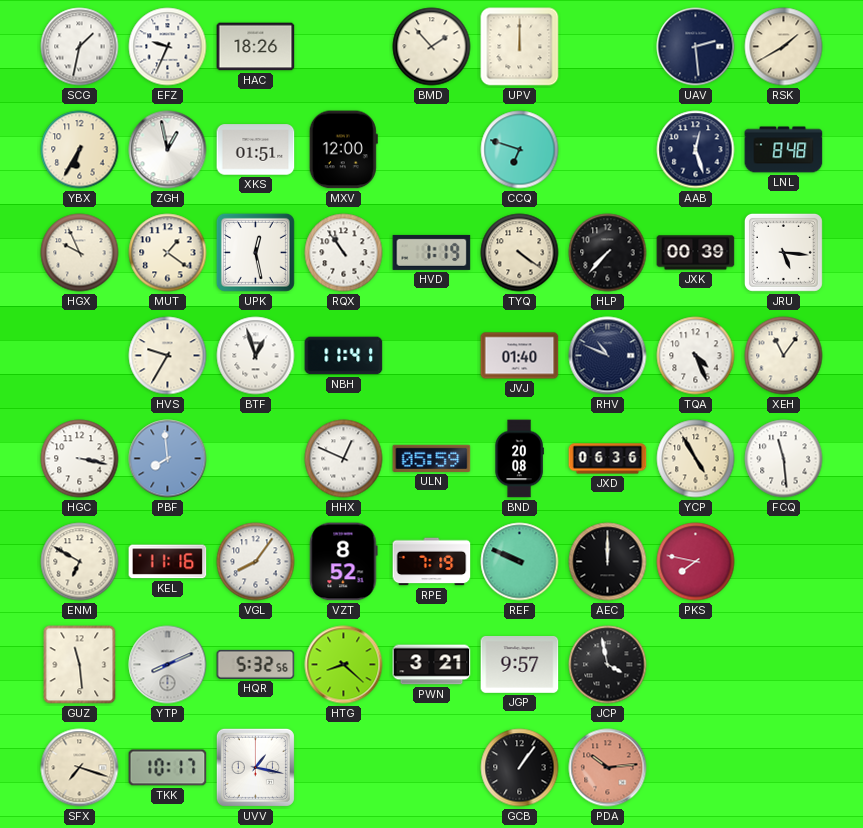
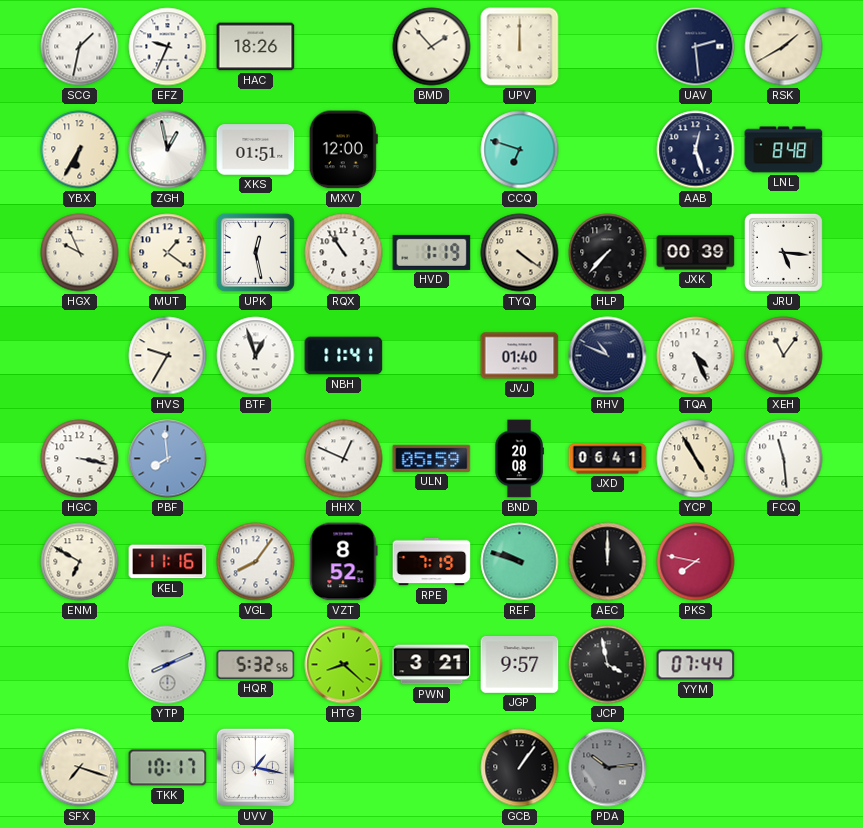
JXD: 06:36 -> 06:41 (608, 459)
REF: 9:49 -> 9:48 (520, 562)
GUZ: 11:29 -> none (80, 665)
YYM: none -> 07:44 (696, 665)
PDA dial: salmon -> grey (608, 768)
